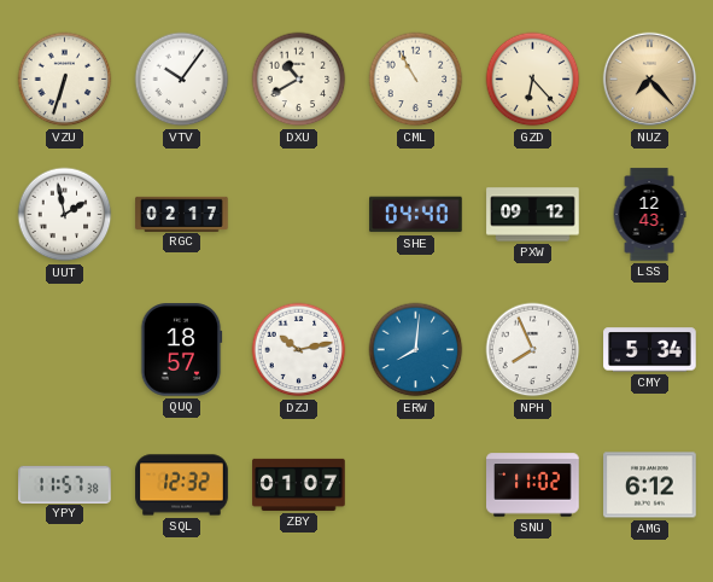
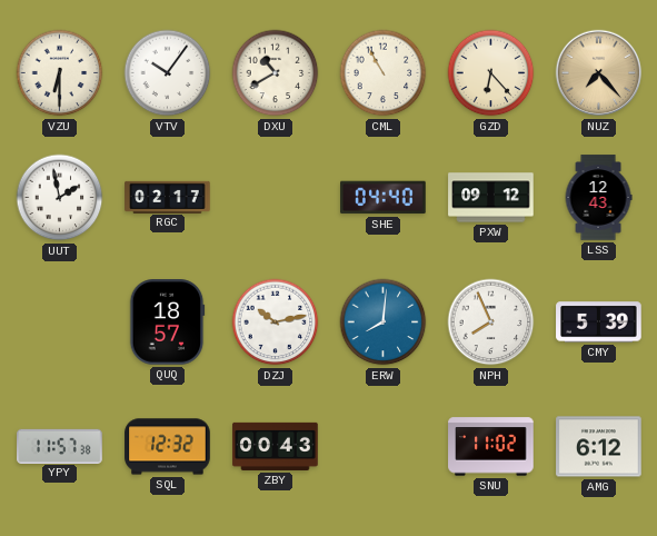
VZU: 6:33 -> 6:30 (60, 73)
CMY: 5:34 -> 5:39 (599, 322)
ZBY: 01:07 -> 00:43 (276, 446)
